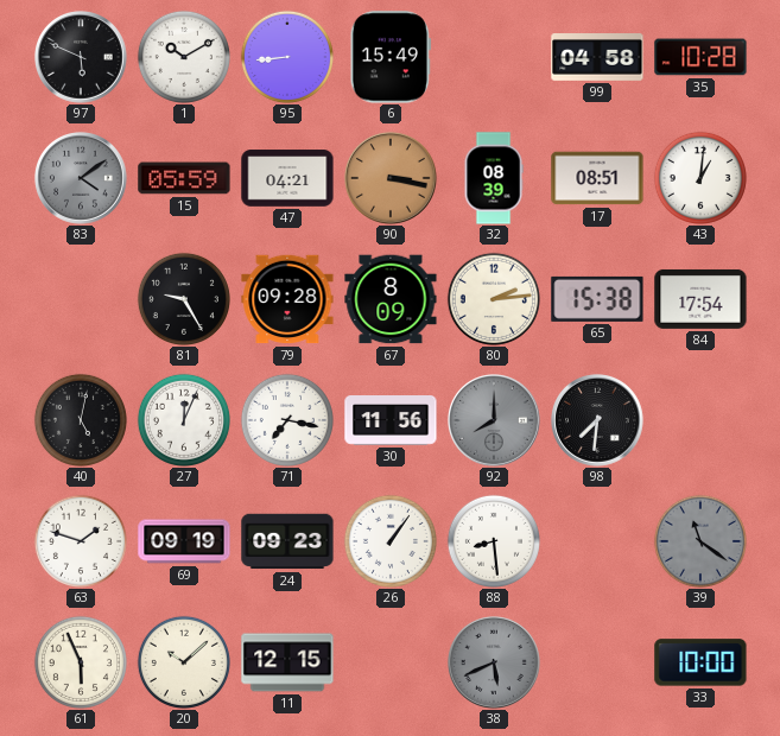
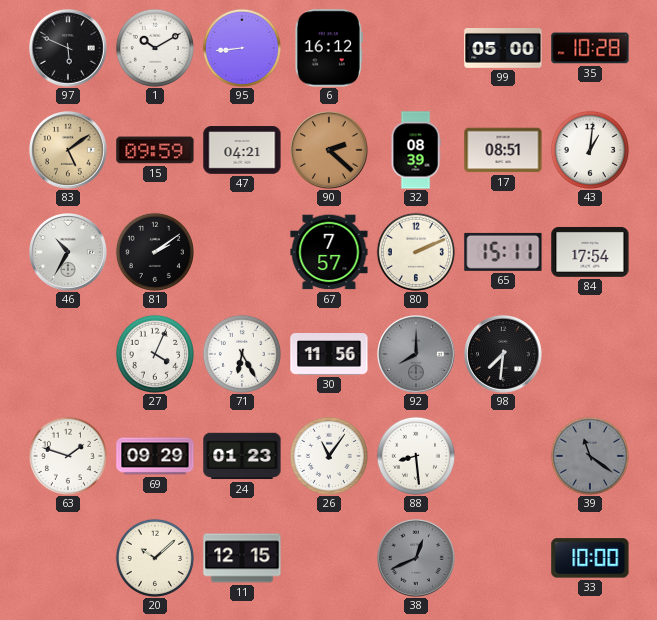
6: 15:49 -> 16:12 (329, 48)
99: 04:58 -> 05:00 (503, 49)
83: 4:09 -> 5:09 (69, 151)
83 dial: grey -> champagne (69, 151)
15: 05:59 -> 09:59 (155, 150)
90: 3:17 -> 2:22 (330, 151)
46: none -> 10:35 (69, 253)
81: 9:25 -> 2:09 (155, 252)
79: 09:28 -> none (287, 299)
67: 8:09 -> 7:57 (329, 252)
80: 2:14 -> 2:11 (416, 252)
65: 15:38 -> 15:11 (503, 252)
40: 5:02 -> none (81, 420)
27: 12:04 -> 4:04 (155, 354)
71: 7:17 -> 6:25 (242, 354)
69: 09:19 -> 09:29 (155, 456)
24: 09:23 -> 01:23 (242, 456)
26: 1:06 -> 11:06 (329, 456)
61: 5:56 -> none (81, 662)
38: 5:41 -> 12:41 (417, 559)
